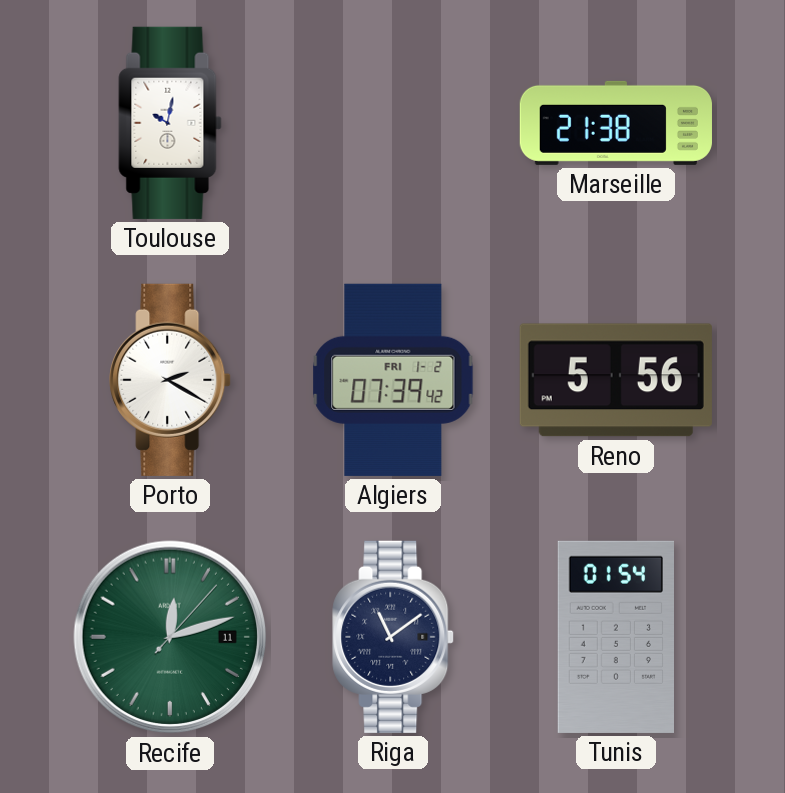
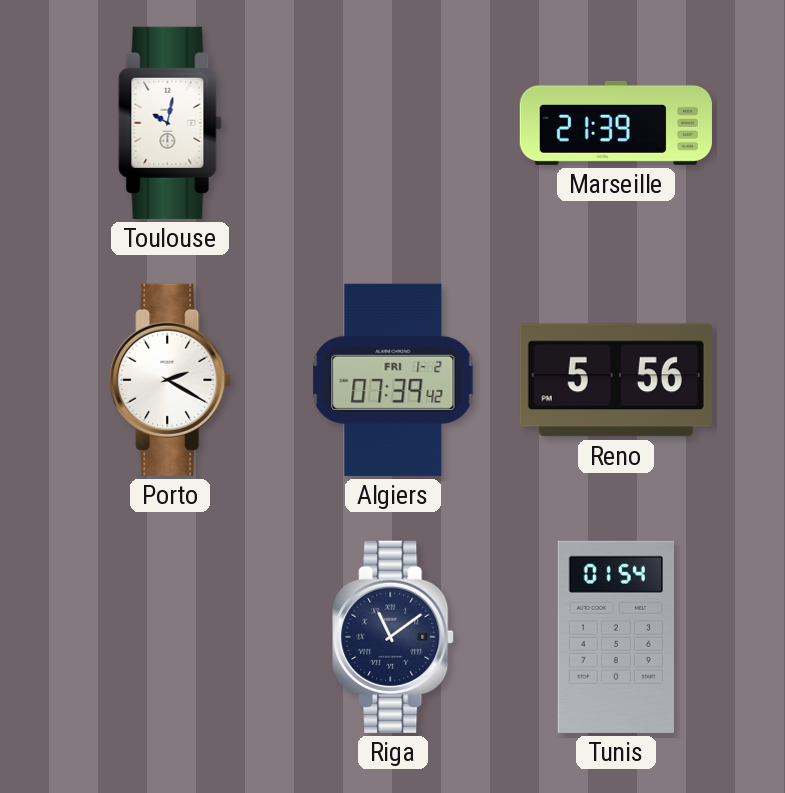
Marseille: 21:38 -> 21:39 (616, 123)
Recife: 12:12 -> none (170, 637)
